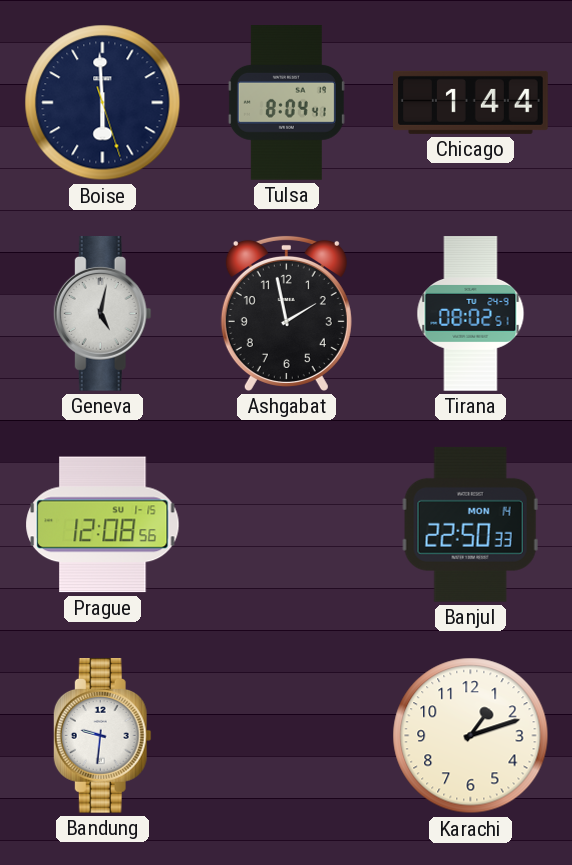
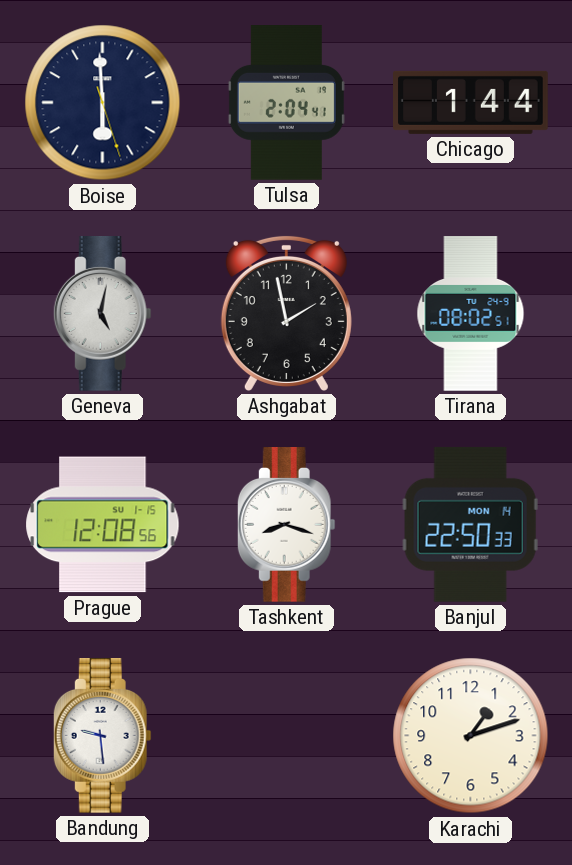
Tulsa: 8:04 -> 2:04 (286, 103)
Tashkent: none -> 8:18 (286, 525)
Bandung: 9:31 -> 9:29 (102, 736)
